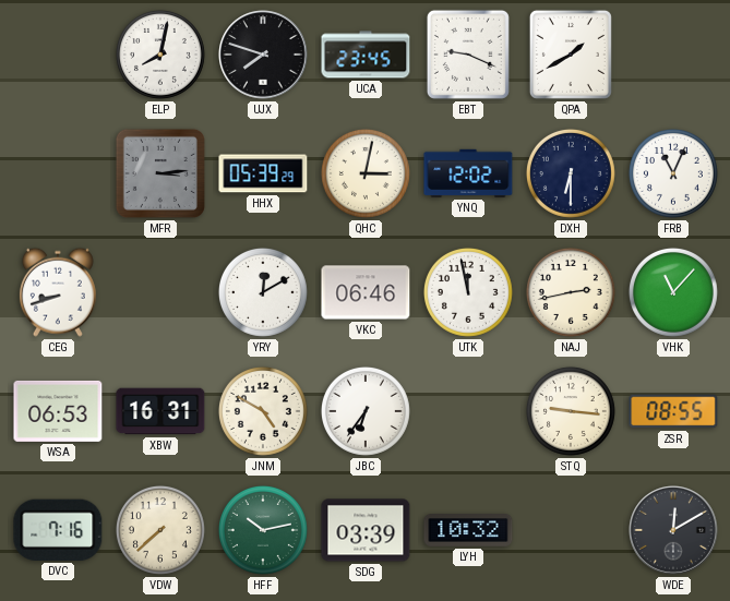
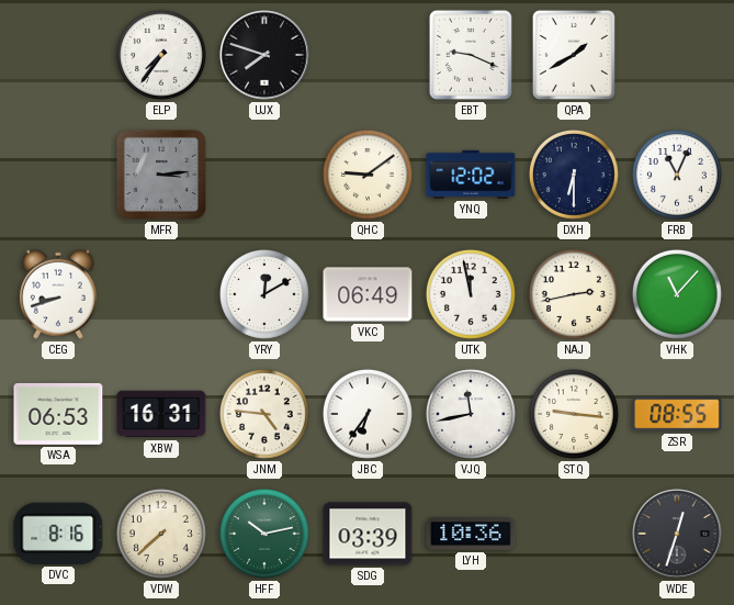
ELP: 8:02 -> 7:36 (161, 55)
UCA: 23:45 -> none (366, 55)
HHX: 05:39 -> none (263, 173)
QHC: 3:02 -> 9:09 (368, 175)
VKC: 06:46 -> 06:49 (368, 294)
JNM: 4:50 -> 4:46 (264, 414)
VJQ: none -> 11:43 (471, 414)
DVC: 7:16 -> 8:16 (58, 534)
LYH: 10:32 -> 10:36 (471, 535)
WDE: 12:10 -> 12:33 (677, 534)
